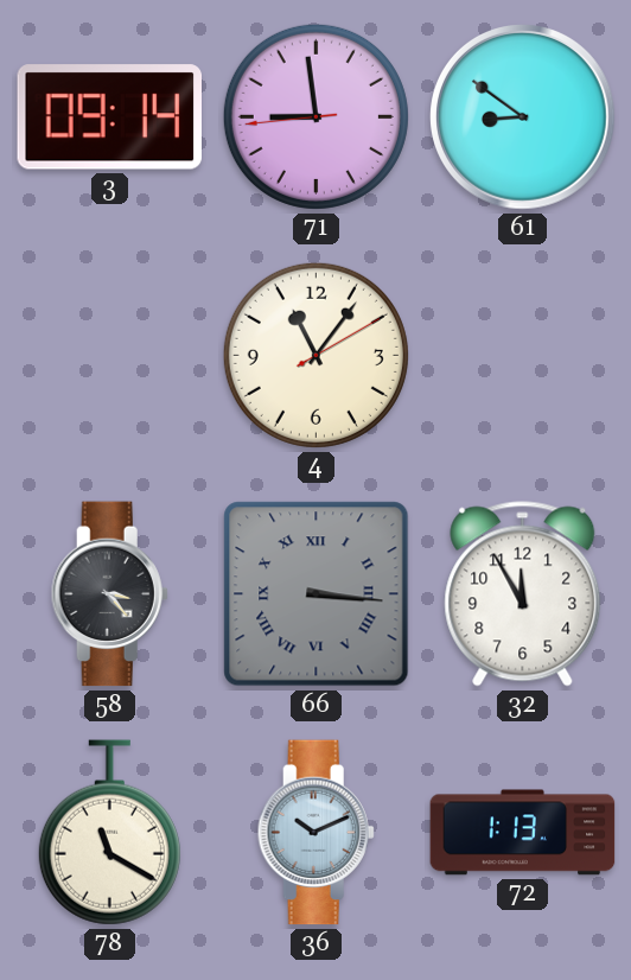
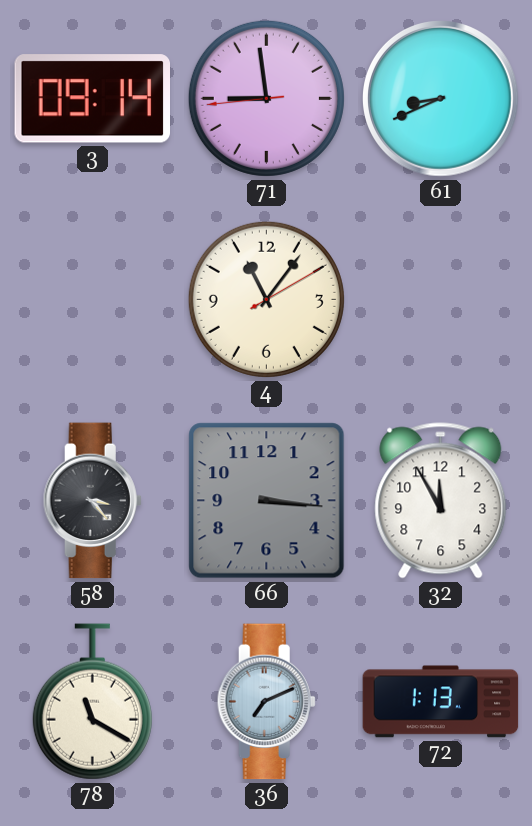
61: 8:51 -> 8:41 (441, 99)
66 numerals: Roman -> Arabic (267, 501)
36: 10:11 -> 7:11 (266, 702)
